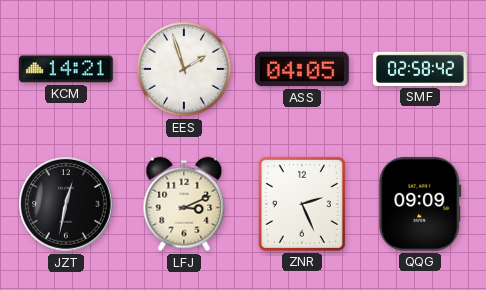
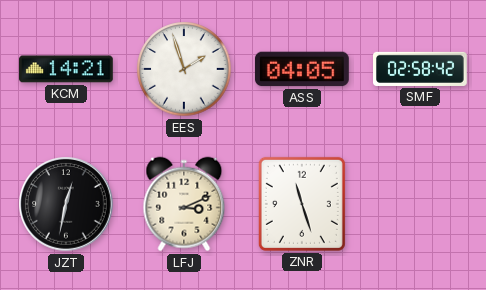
ZNR: 2:26 -> 11:27 (302, 204)
QQG: 09:09 -> none (420, 204)
